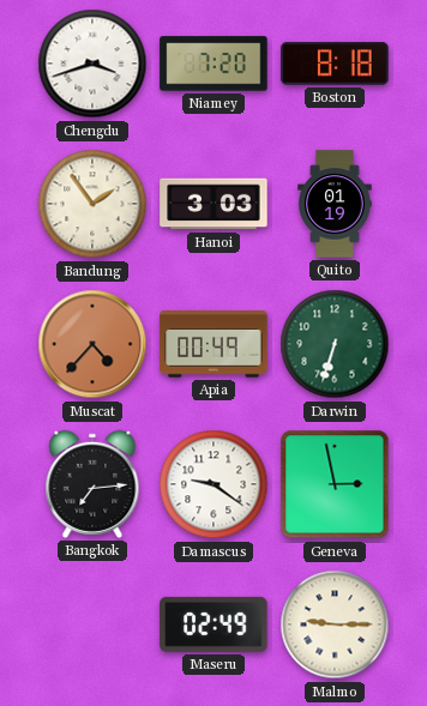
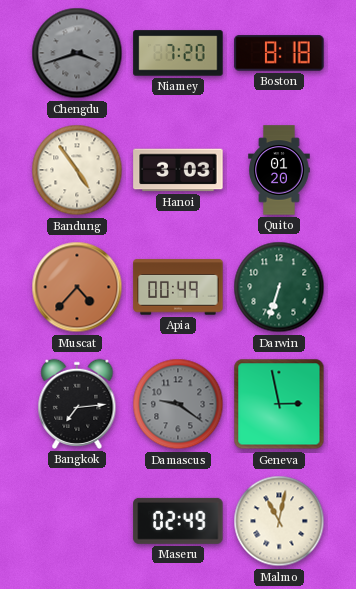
Chengdu dial: white -> grey (77, 53)
Bandung: 1:54 -> 4:54 (77, 170)
Quito: 01:19 -> 01:20 (279, 170)
Damascus dial: white -> grey (178, 404)
Malmo: 9:15 -> 11:02 (279, 521)
